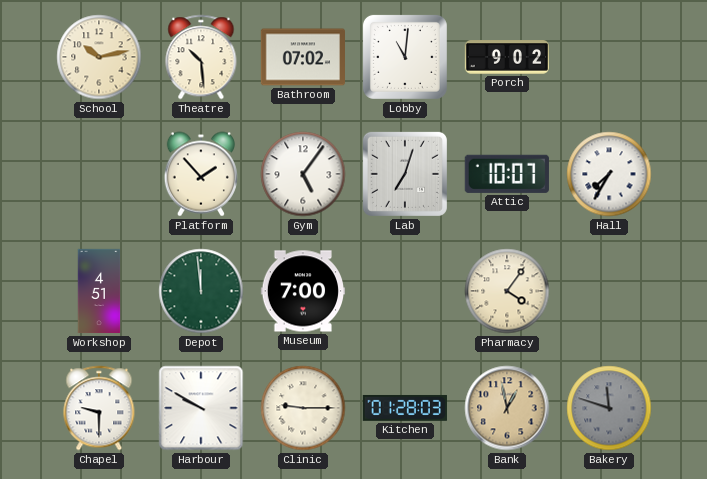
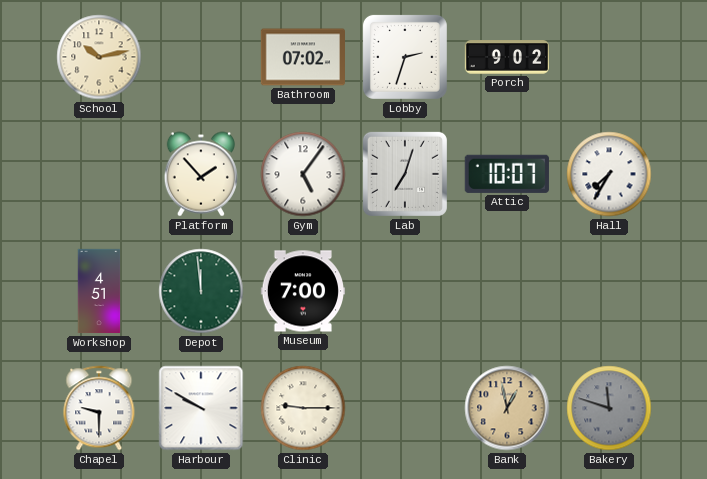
Theatre: 10:29 -> none (201, 57)
Lobby: 11:01 -> 2:33 (405, 57)
Pharmacy: 4:06 -> none (507, 291)
Kitchen: 01:28 -> none (405, 408)
